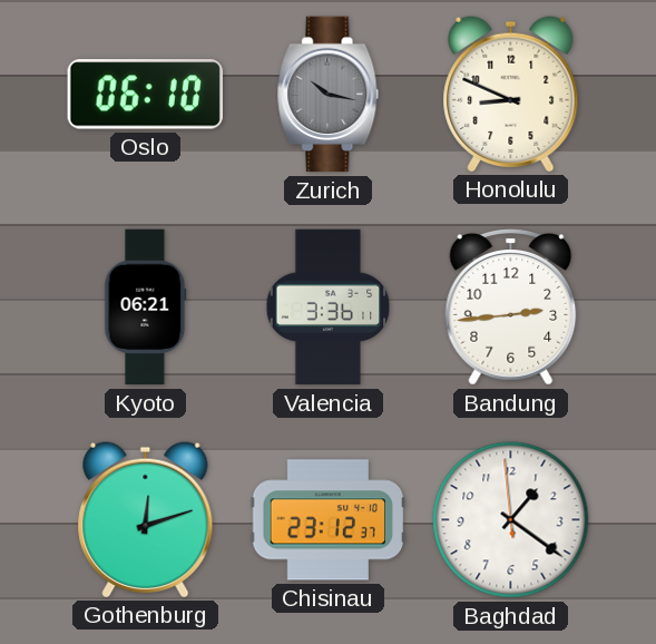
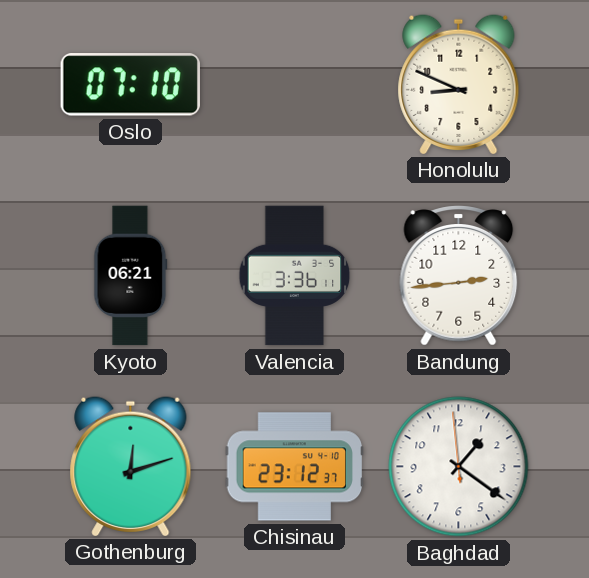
Oslo: 06:10 -> 07:10 (130, 85)
Zurich: 10:17 -> none (329, 95)
